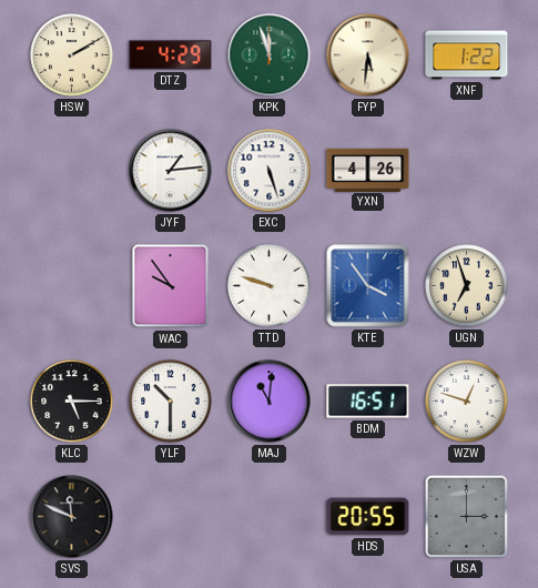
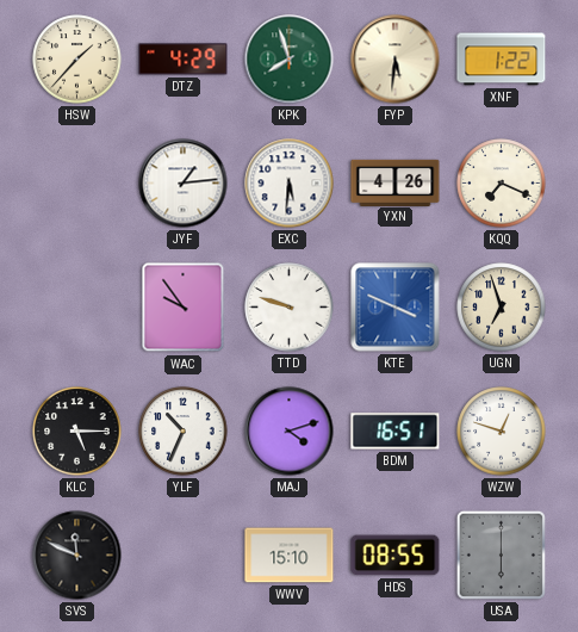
HSW: 2:10 -> 1:37 (77, 60)
KPK: 11:57 -> 7:57 (290, 60)
EXC: 5:27 -> 5:31 (290, 184)
KQQ: none -> 7:19 (502, 184)
KTE: 3:54 -> 3:49 (396, 308)
YLF: 10:30 -> 10:34 (184, 432)
MAJ: 11:01 -> 4:12 (290, 432)
WWV: none -> 15:10 (290, 556)
HDS: 20:55 -> 08:55 (396, 556)
USA: 3:00 -> 6:00 (501, 554)
